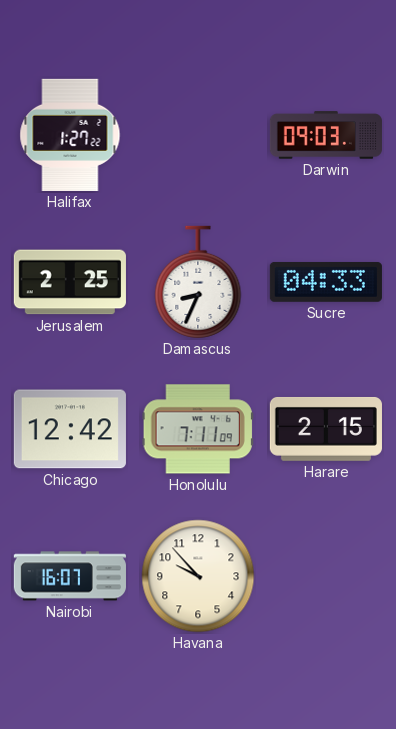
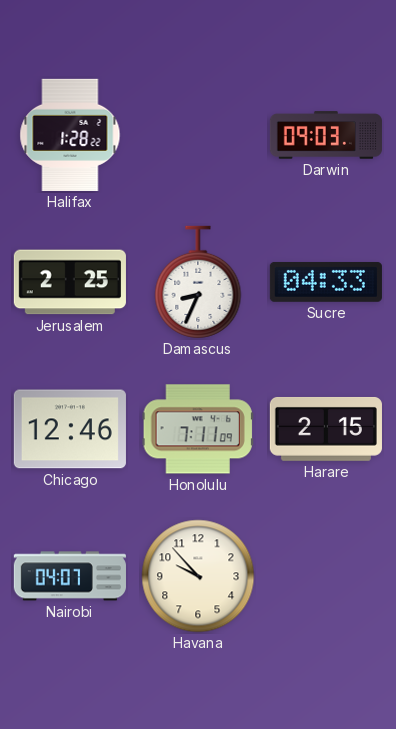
Halifax: 1:27 -> 1:28 (70, 135)
Chicago: 12:42 -> 12:46 (70, 429)
Nairobi: 16:07 -> 04:07 (70, 576)
